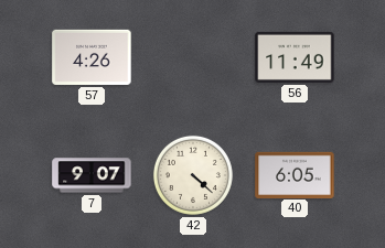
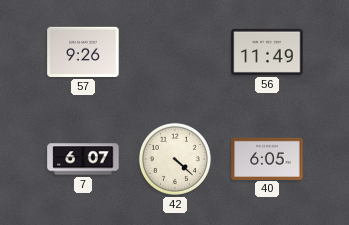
57: 4:26 -> 9:26 (83, 52)
7: 9:07 -> 6:07 (83, 159)
